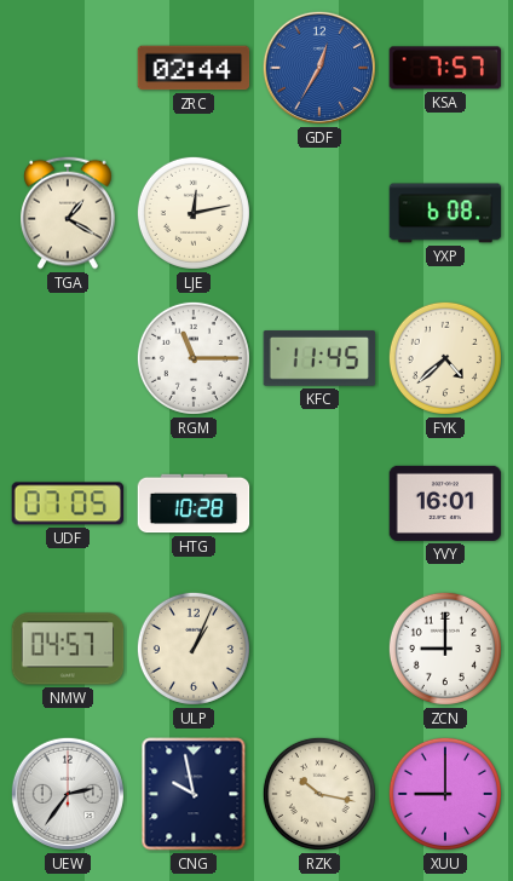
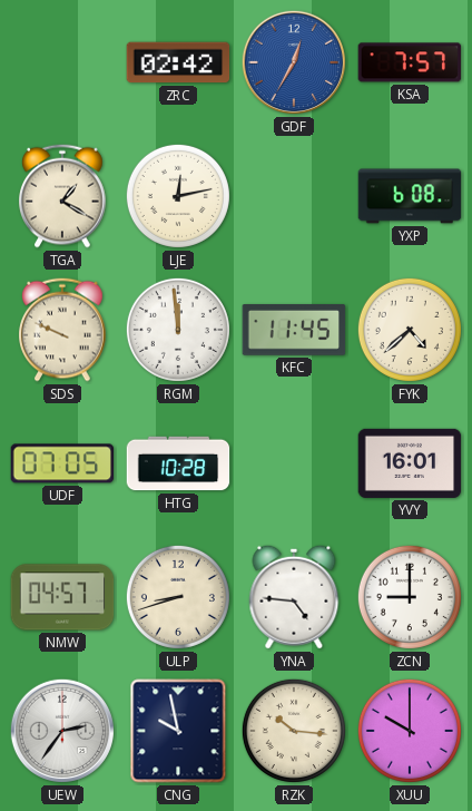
ZRC: 02:44 -> 02:42 (178, 62)
SDS: none -> 9:49 (62, 330)
RGM: 11:15 -> 11:59 (178, 330)
ULP: 1:04 -> 8:42 (178, 597)
YNA: none -> 4:46 (294, 597)
RZK: 10:17 -> 10:16 (294, 731)
XUU: 9:00 -> 10:00 (410, 731)
